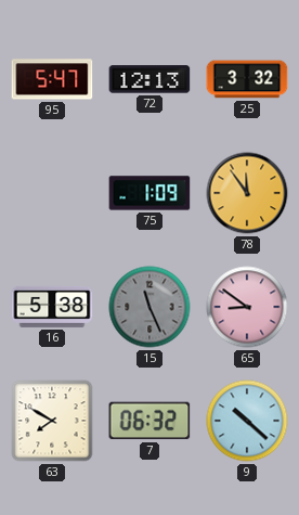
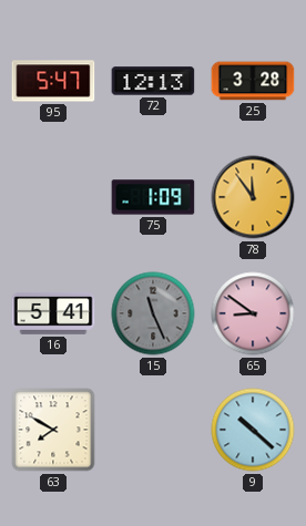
25: 3:32 -> 3:28 (253, 81)
16: 5:38 -> 5:41 (53, 313)
7: 06:32 -> none (149, 421)
